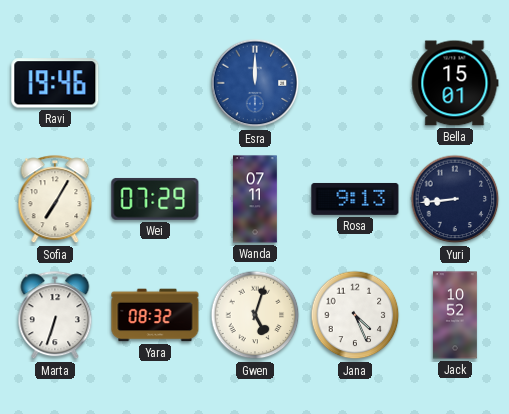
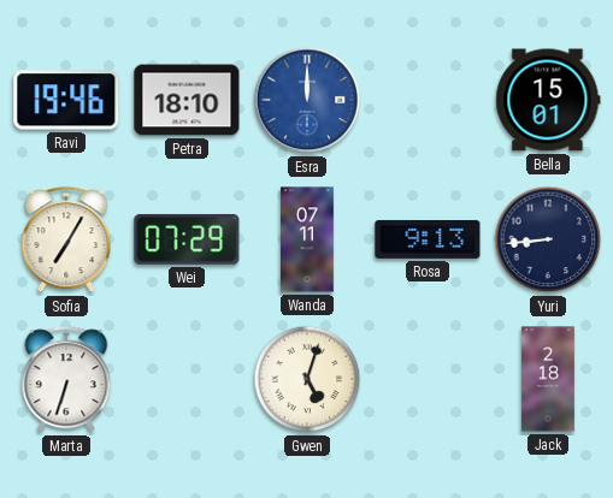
Petra: none -> 18:10 (187, 100)
Yara: 08:32 -> none (155, 315)
Jana: 4:26 -> none (355, 315)
Jack: 10:52 -> 2:18 (548, 379)
